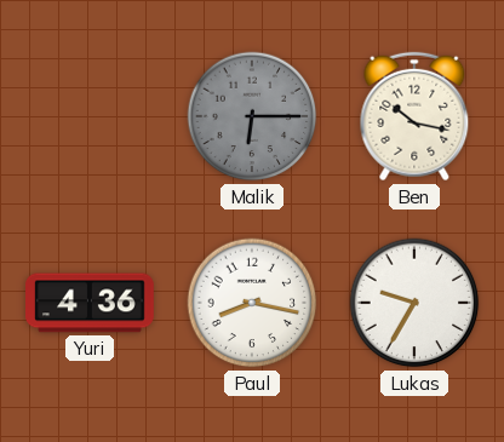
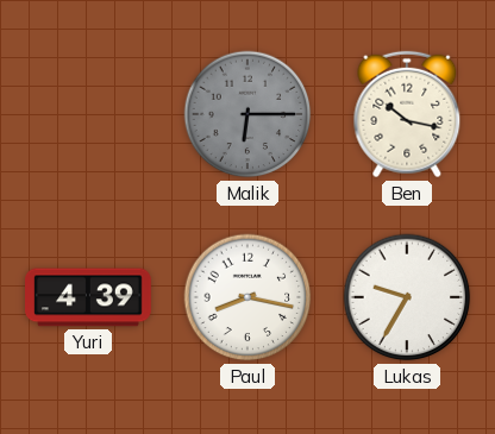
Yuri: 4:36 -> 4:39 (89, 297)
